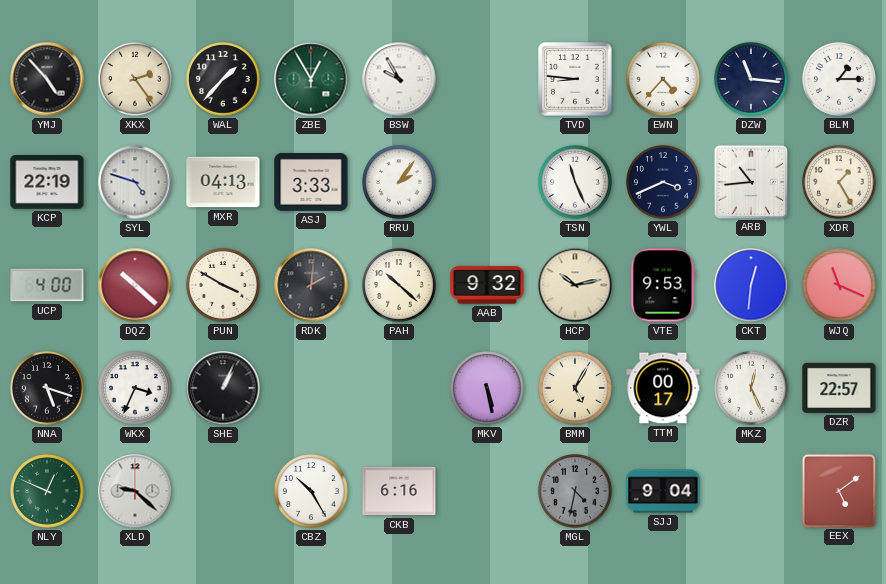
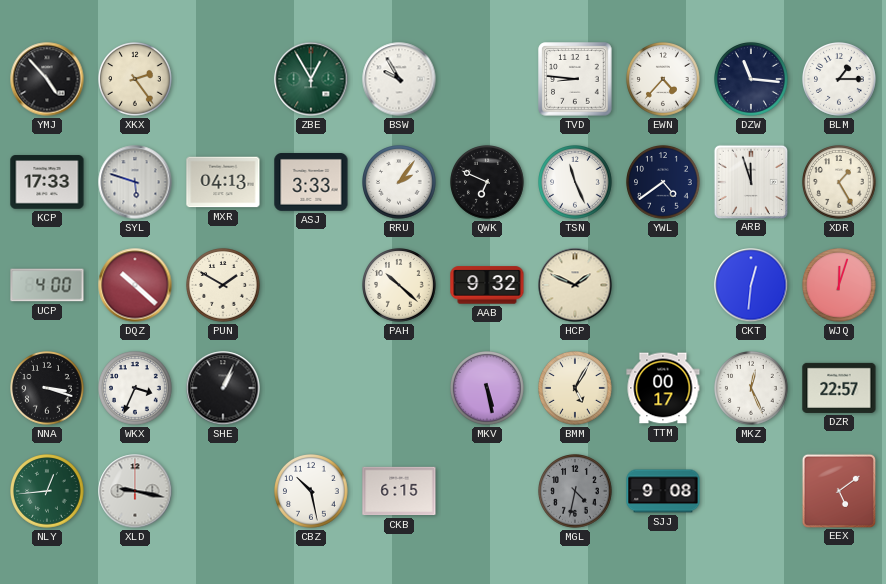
WAL: 1:37 -> none (223, 79)
KCP: 22:19 -> 17:33 (47, 182)
SYL: 4:48 -> 5:48 (135, 182)
QWK: none -> 6:49 (487, 182)
YWL: 3:41 -> 4:39 (663, 182)
ARB: 10:44 -> 11:57 (750, 181)
PUN: 3:50 -> 1:50 (223, 285)
RDK: 2:01 -> none (311, 285)
HCP: 10:13 -> 1:49 (575, 285)
VTE: 9:53 -> none (663, 285)
WJQ: 11:19 -> 12:03 (839, 285)
NNA: 5:18 -> 3:18 (47, 388)
NLY: 12:49 -> 12:44 (47, 491)
XLD: 9:22 -> 9:17 (135, 491)
CBZ: 10:25 -> 10:28 (311, 491)
CKB: 6:16 -> 6:15 (399, 491)
SJJ: 9:04 -> 9:08 (663, 491)
